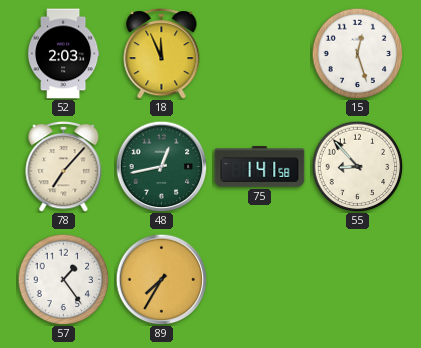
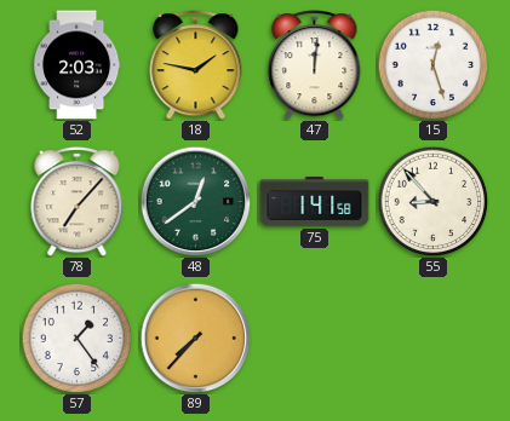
18: 11:56 -> 1:47 (196, 65)
47: none -> 12:01 (315, 65)
48: 12:43 -> 12:39 (195, 201)
89: 7:35 -> 7:37 (195, 338)
